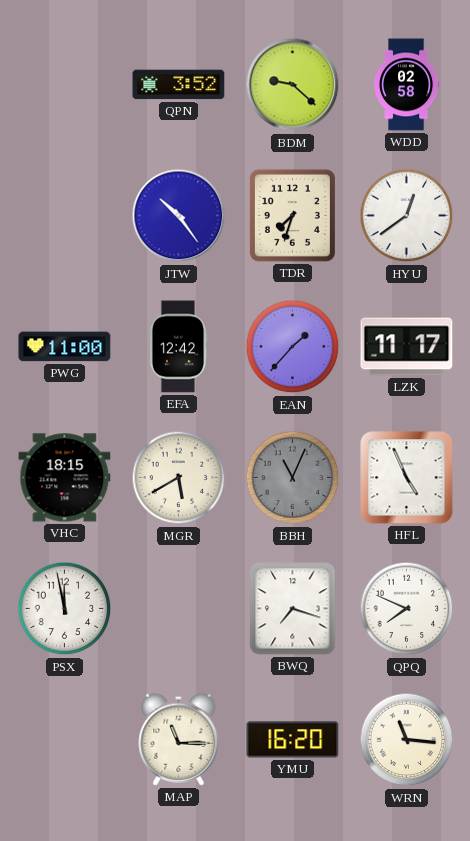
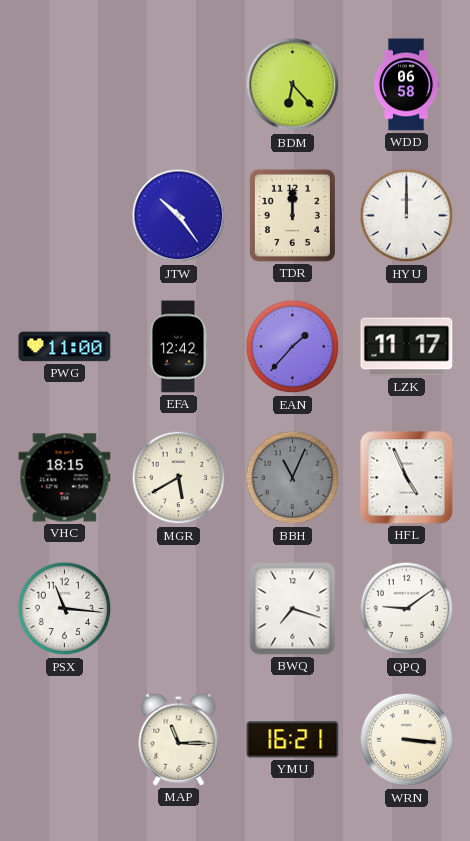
QPN: 3:52 -> none (179, 85)
BDM: 9:22 -> 6:23 (293, 85)
WDD: 02:58 -> 06:58 (406, 85)
TDR: 7:33 -> 12:00 (292, 215)
HYU: 12:39 -> 12:00 (407, 216)
PSX: 11:58 -> 11:16 (65, 609)
QPQ: 7:49 -> 9:09 (407, 609)
YMU: 16:20 -> 16:21 (293, 740)
WRN: 11:16 -> 3:16 (407, 740)
